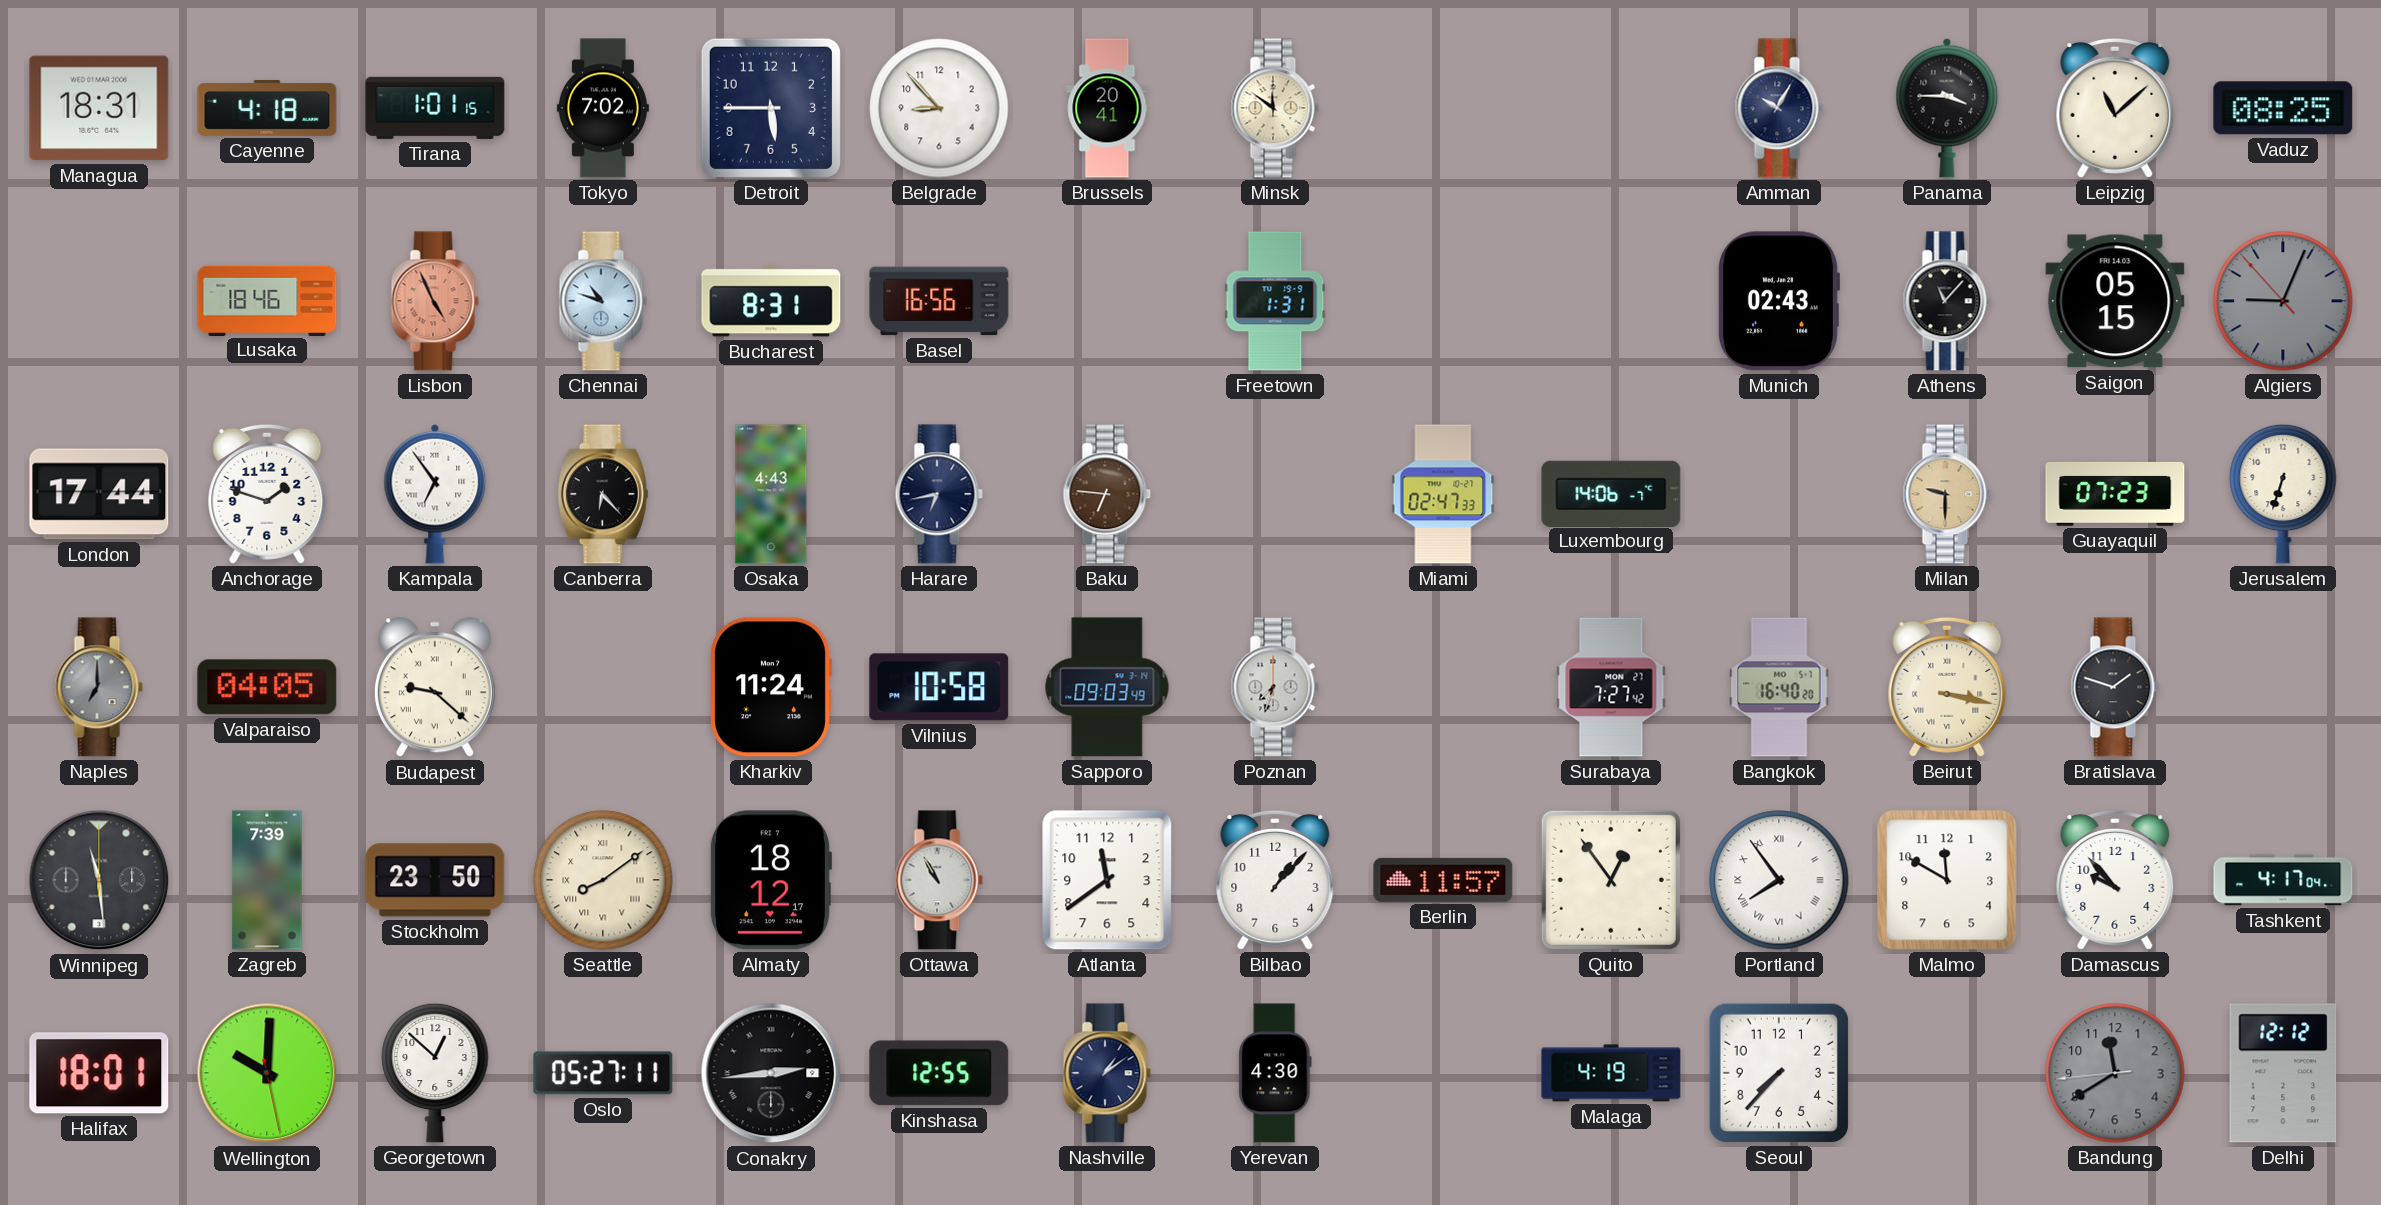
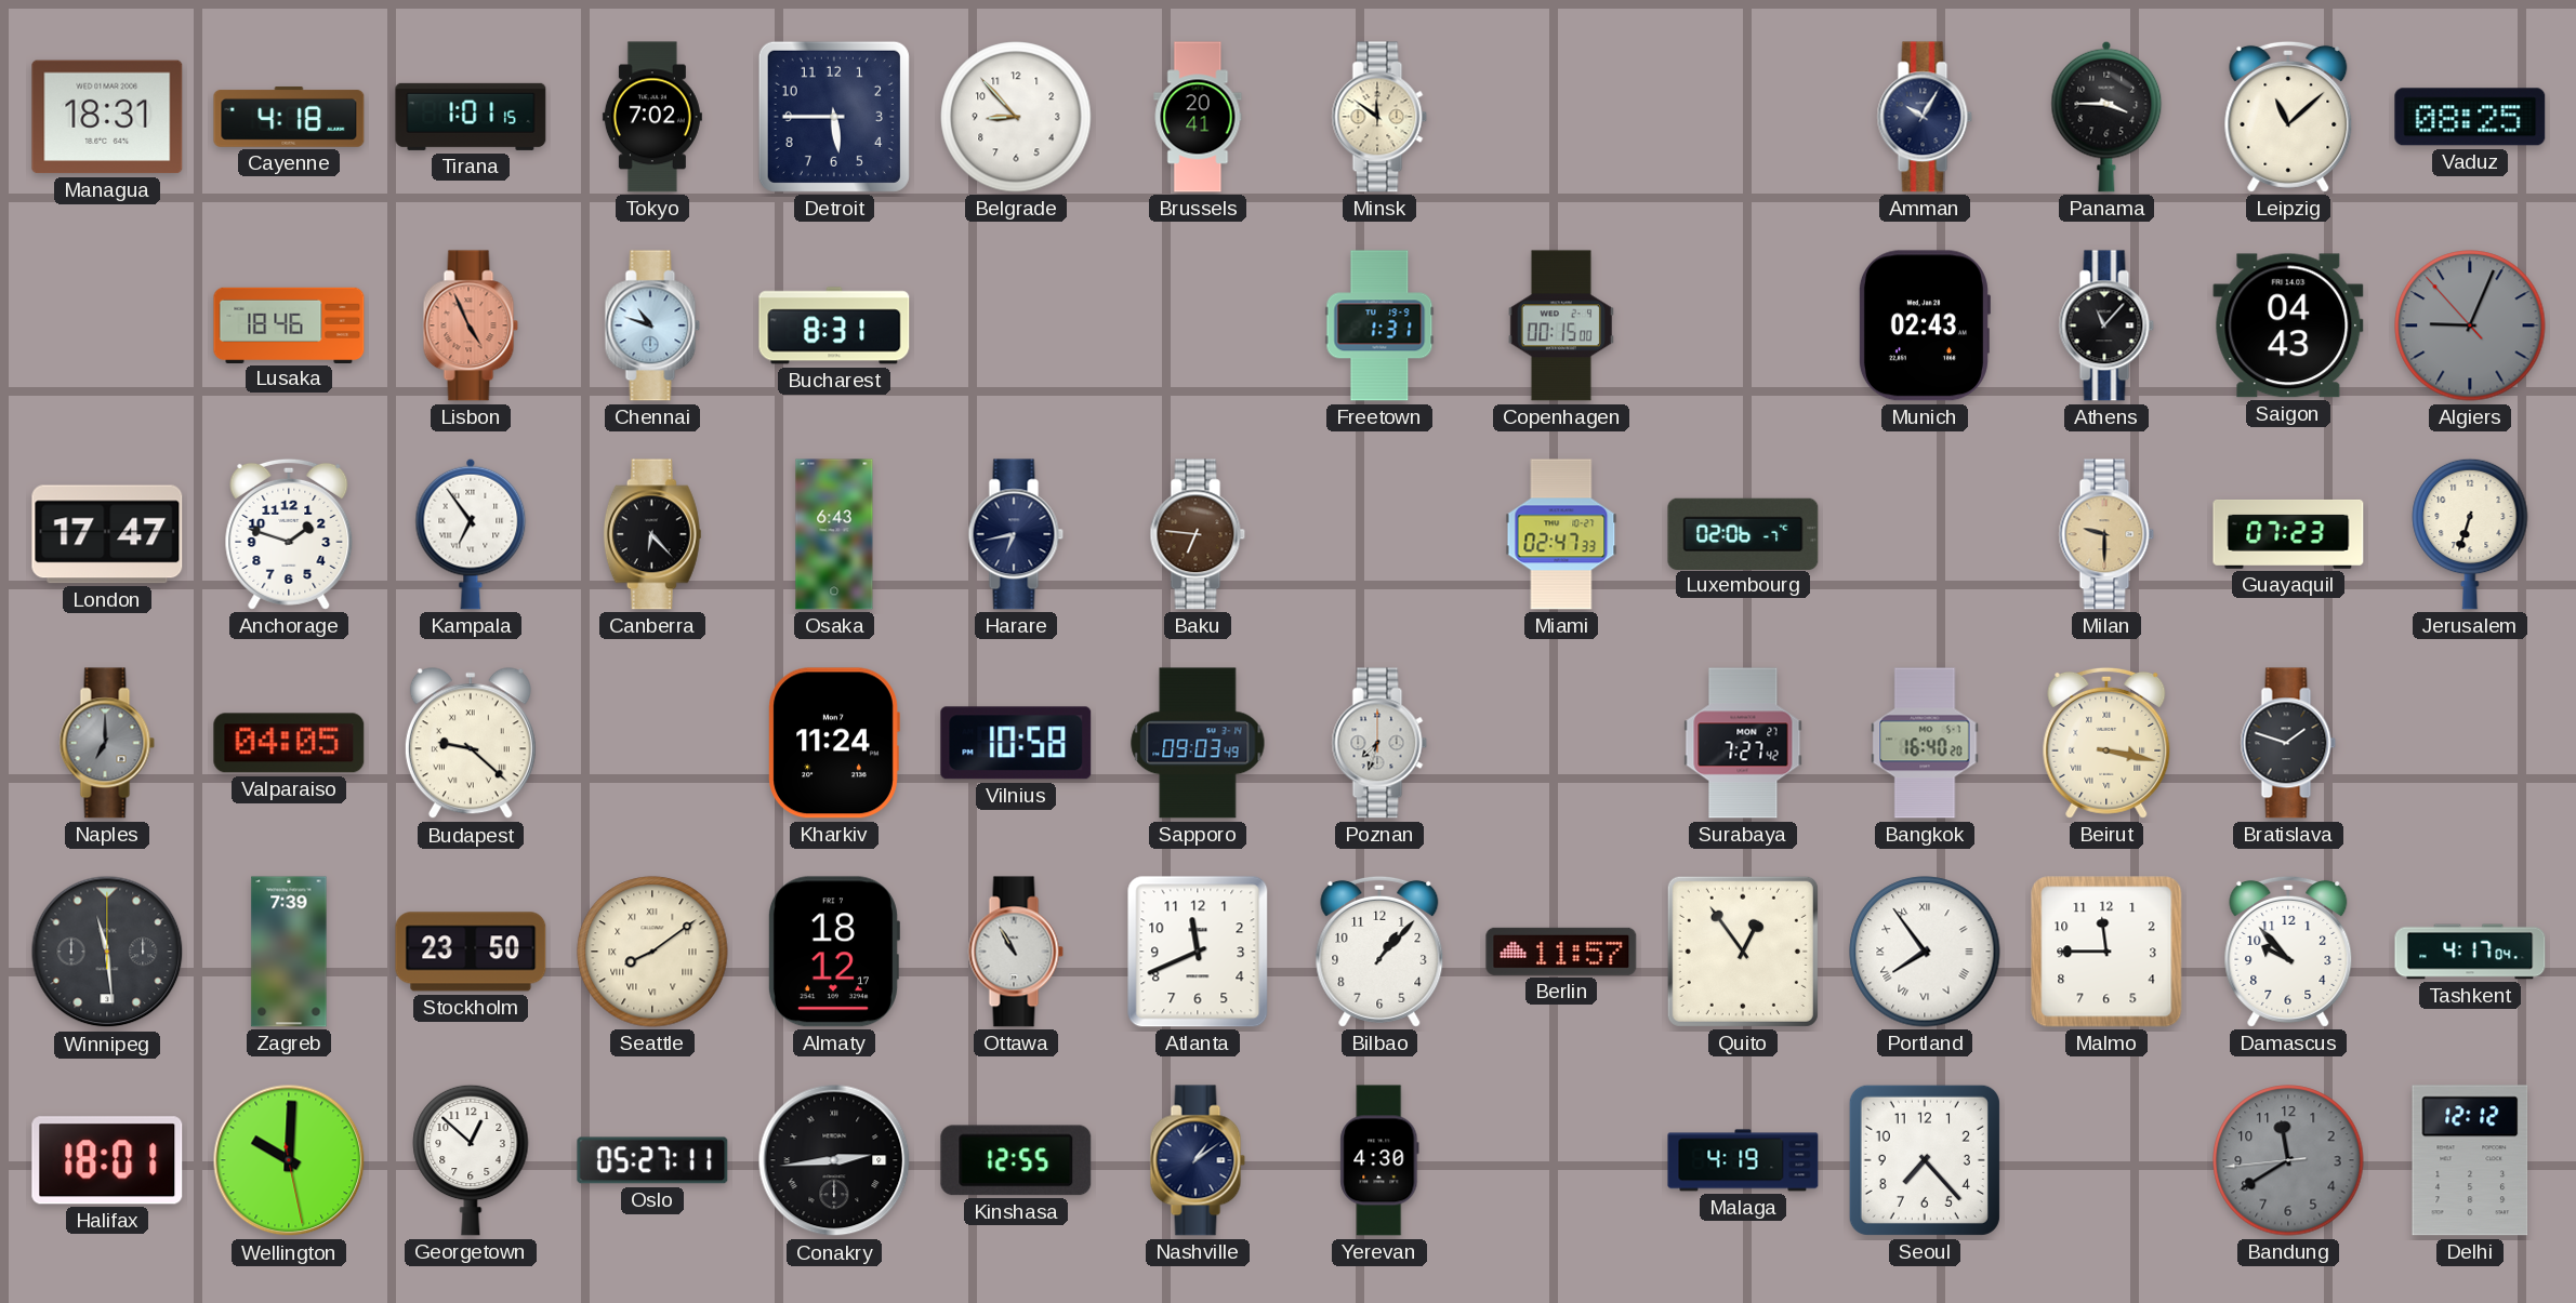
Basel: 16:56 -> none (939, 301)
Copenhagen: none -> 00:15 (1561, 325)
Saigon: 05:15 -> 04:43 (2288, 325)
London: 17:44 -> 17:47 (107, 534)
Osaka: 4:43 -> 6:43 (834, 534)
Luxembourg: 14:06 -> 02:06 (1743, 533)
Atlanta: 11:39 -> 11:41 (1198, 952)
Malmo: 11:50 -> 11:45 (2106, 952)
Seoul: 7:37 -> 7:23 (1925, 1160)
